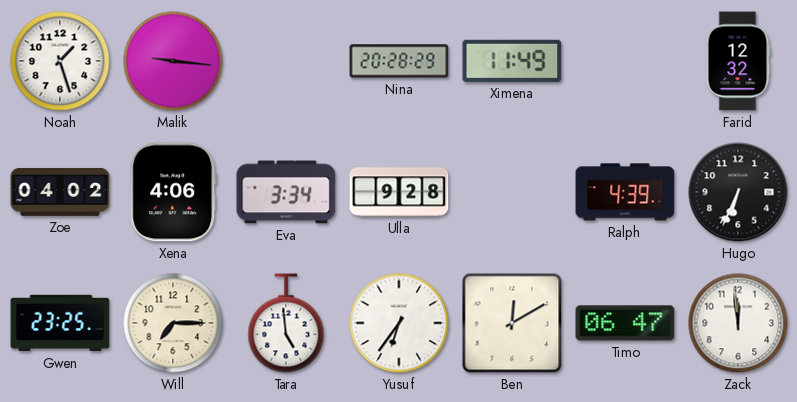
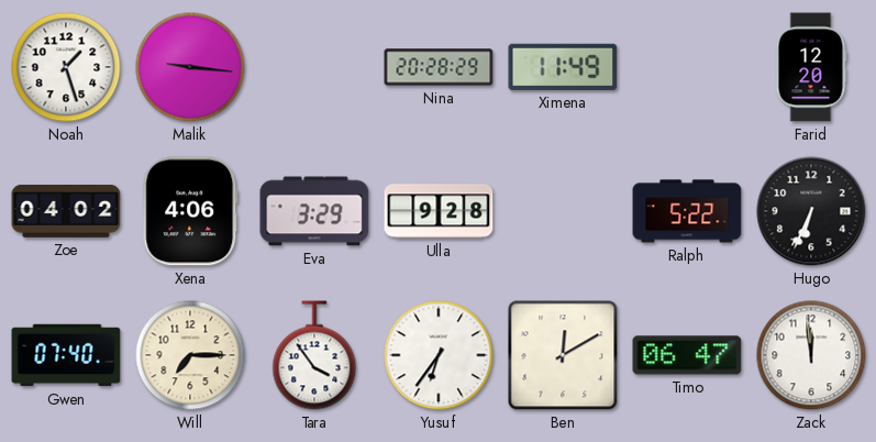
Farid: 12:32 -> 12:20 (811, 67)
Eva: 3:34 -> 3:29 (314, 211)
Ralph: 4:39 -> 5:22 (687, 211)
Gwen: 23:25 -> 07:40 (66, 355)
Tara: 4:59 -> 3:54 (314, 355)
